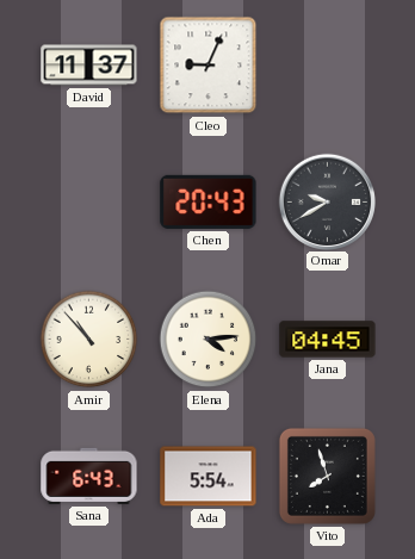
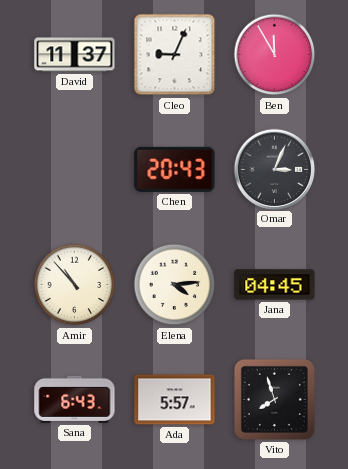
Ben: none -> 11:55 (275, 55)
Omar: 9:40 -> 3:04 (274, 169)
Ada: 5:54 -> 5:57 (175, 400)
